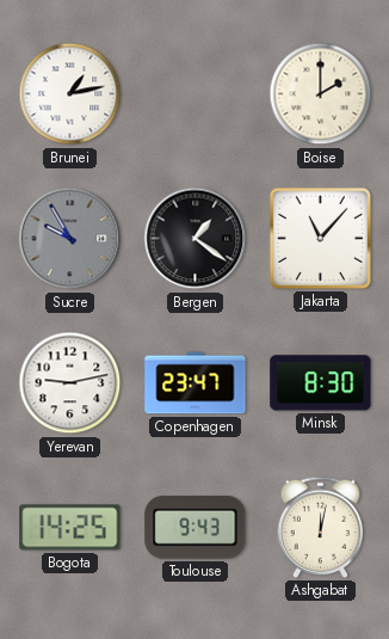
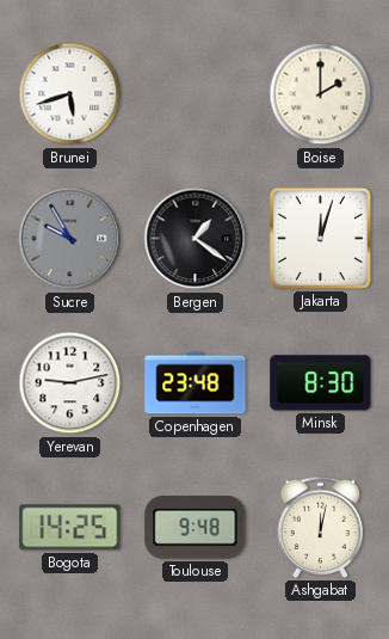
Brunei: 1:13 -> 5:42 (70, 94)
Jakarta: 11:07 -> 12:03 (320, 238)
Copenhagen: 23:47 -> 23:48 (196, 383)
Toulouse: 9:43 -> 9:48 (196, 528)
